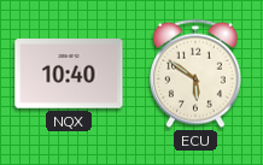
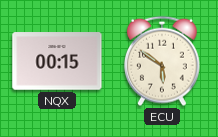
NQX: 10:40 -> 00:15 (57, 61)
